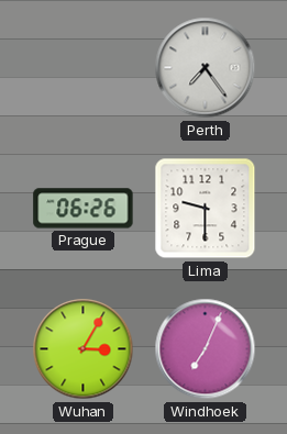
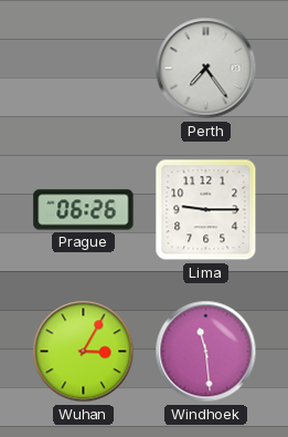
Lima: 9:30 -> 9:15 (206, 210)
Windhoek: 7:04 -> 11:29 (206, 352)
